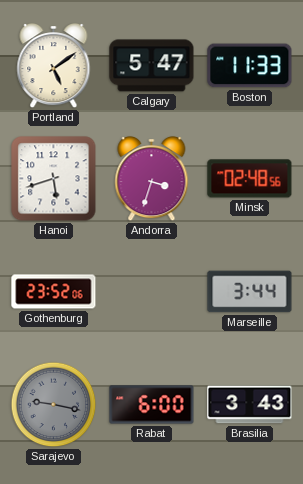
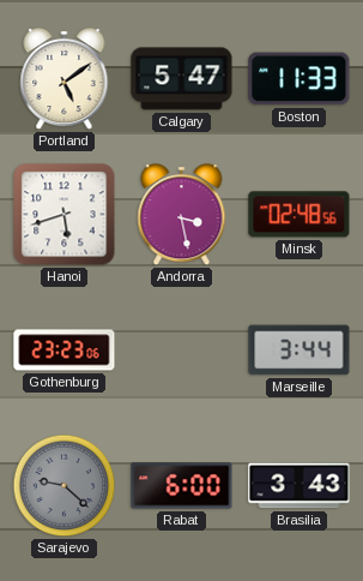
Andorra: 3:33 -> 3:28 (182, 216)
Gothenburg: 23:52 -> 23:23 (65, 351)
Sarajevo: 9:17 -> 9:22 (65, 486)
